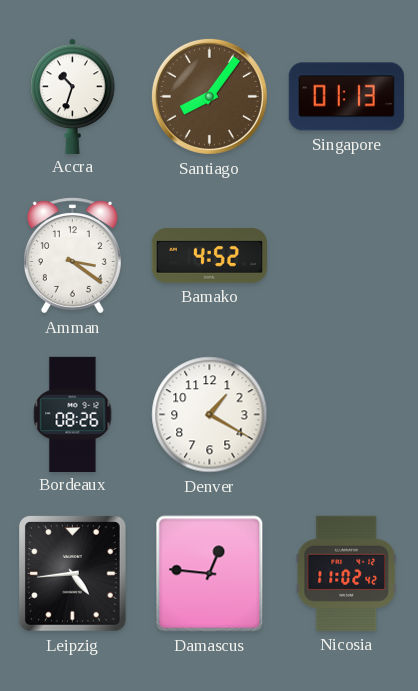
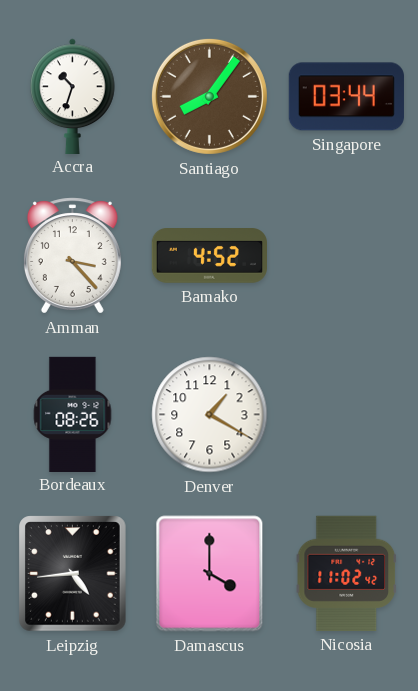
Singapore: 01:13 -> 03:44 (346, 97)
Amman: 3:21 -> 3:23 (72, 256)
Damascus: 12:46 -> 4:00 (210, 574)
